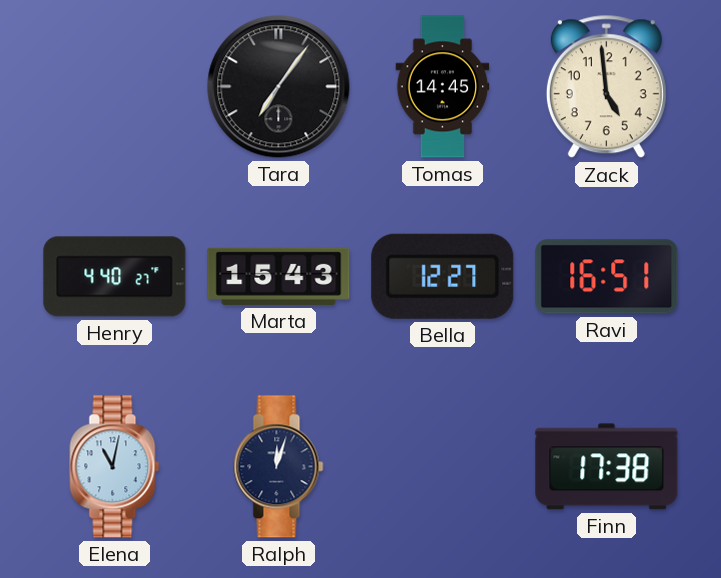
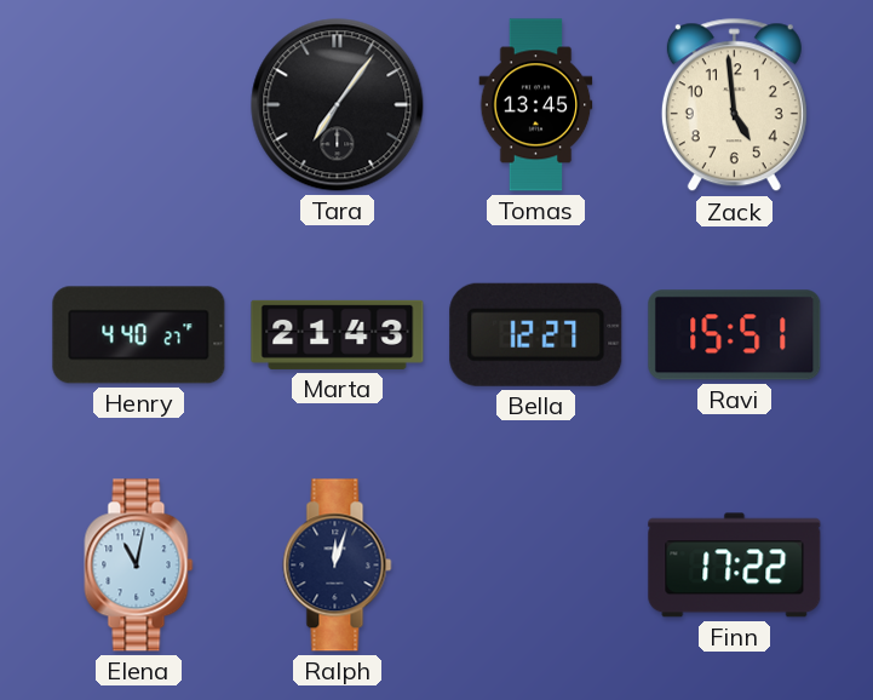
Tomas: 14:45 -> 13:45 (536, 105)
Marta: 15:43 -> 21:43 (338, 334)
Ravi: 16:51 -> 15:51 (735, 335)
Finn: 17:38 -> 17:22 (735, 566)
